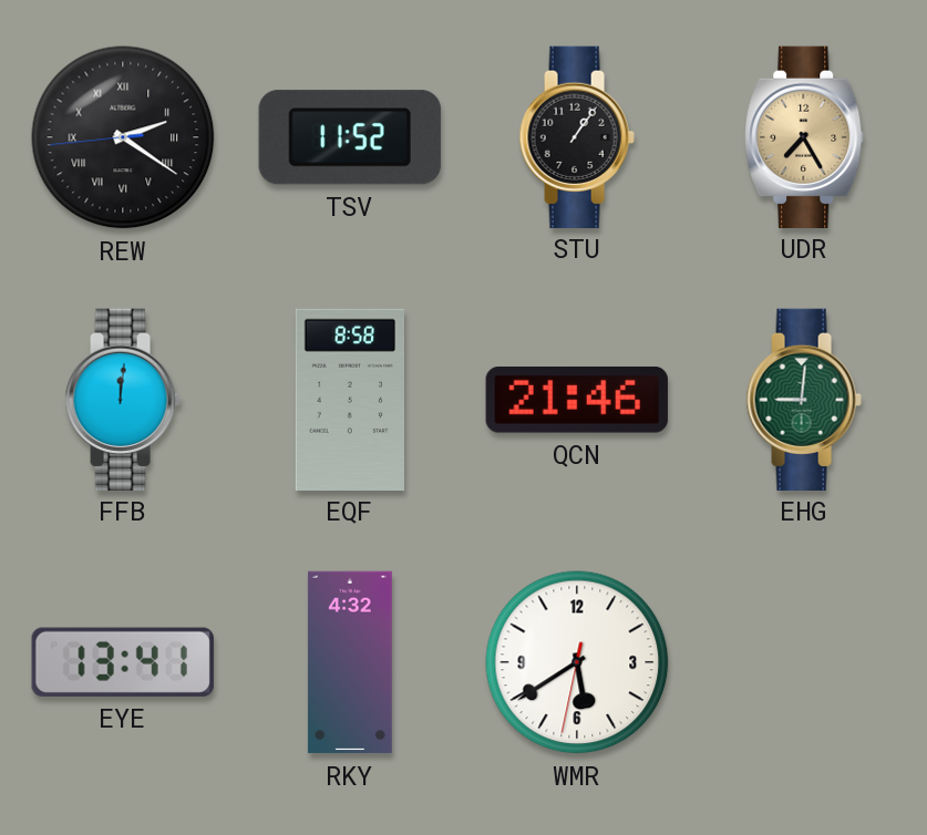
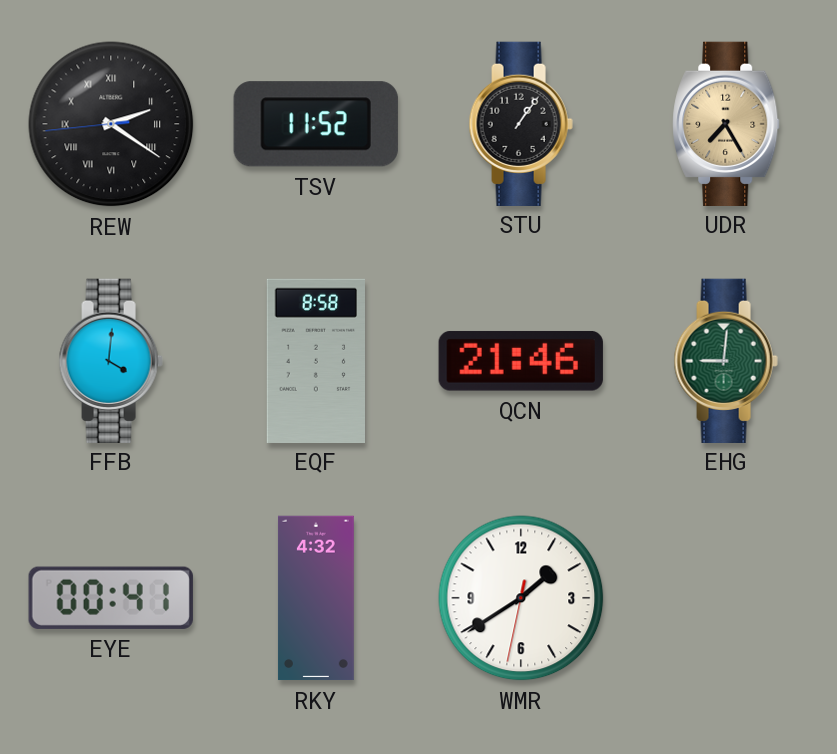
FFB: 12:01 -> 4:01 (111, 360)
EYE: 13:41 -> 00:41 (111, 598)
WMR: 5:39 -> 1:39 (521, 598)
